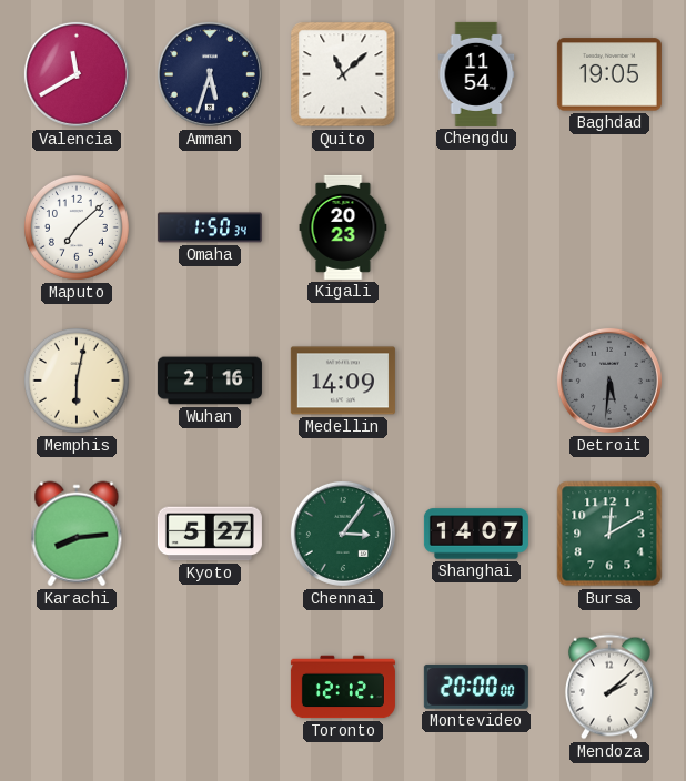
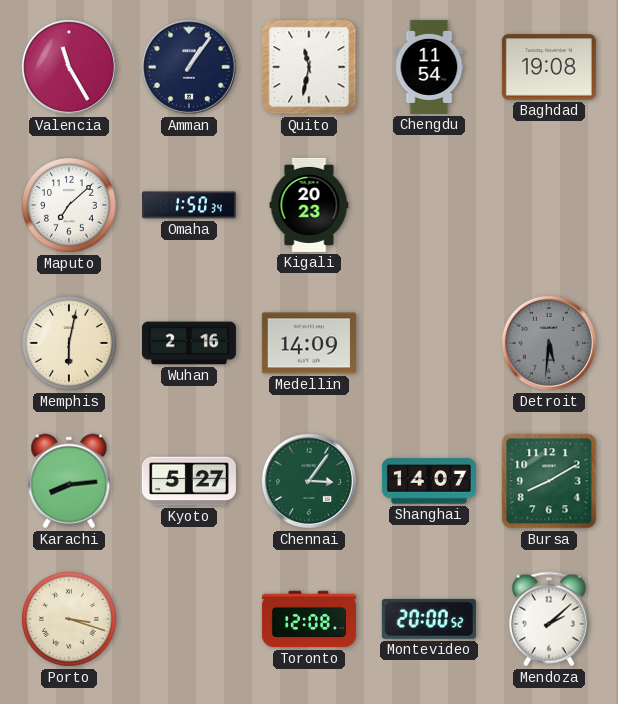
Valencia: 11:40 -> 11:25 (69, 67)
Amman: 5:33 -> 1:06 (189, 67)
Quito: 11:08 -> 11:32 (309, 67)
Baghdad: 19:05 -> 19:08 (549, 67)
Bursa: 12:10 -> 8:10 (549, 481)
Porto: none -> 3:18 (69, 619)
Toronto: 12:12 -> 12:08 (309, 619)
Montevideo: 20:00:00 -> 20:00:52 (429, 619)
